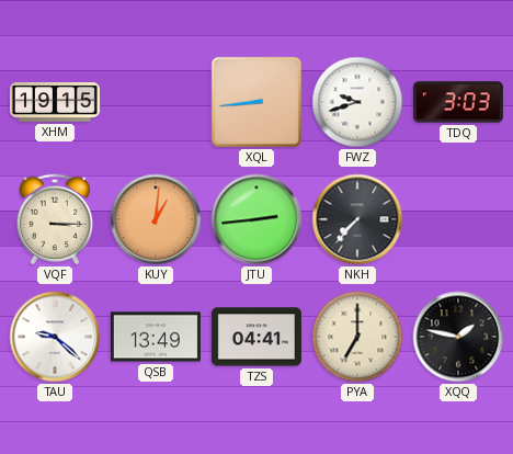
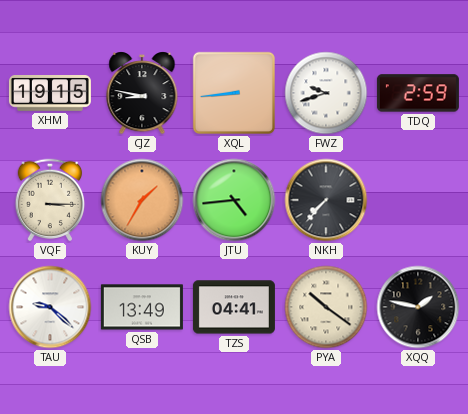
CJZ: none -> 8:47 (142, 93)
TDQ: 3:03 -> 2:59 (418, 93)
KUY: 1:01 -> 1:35 (142, 200)
JTU: 2:44 -> 4:44 (234, 200)
PYA: 7:00 -> 10:21 (326, 307)
